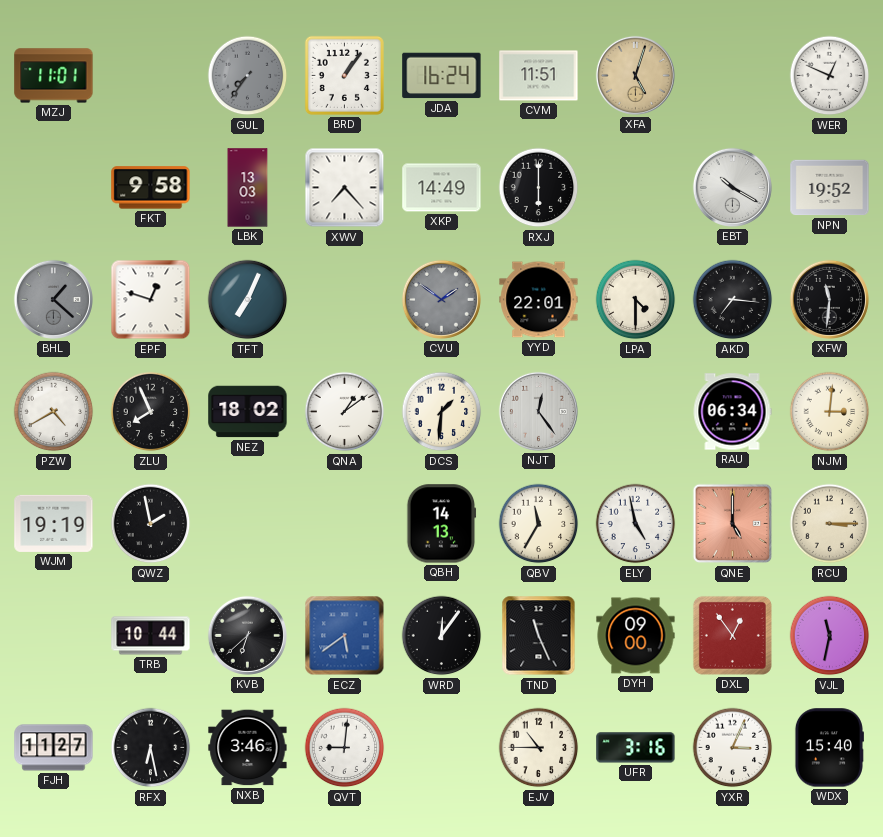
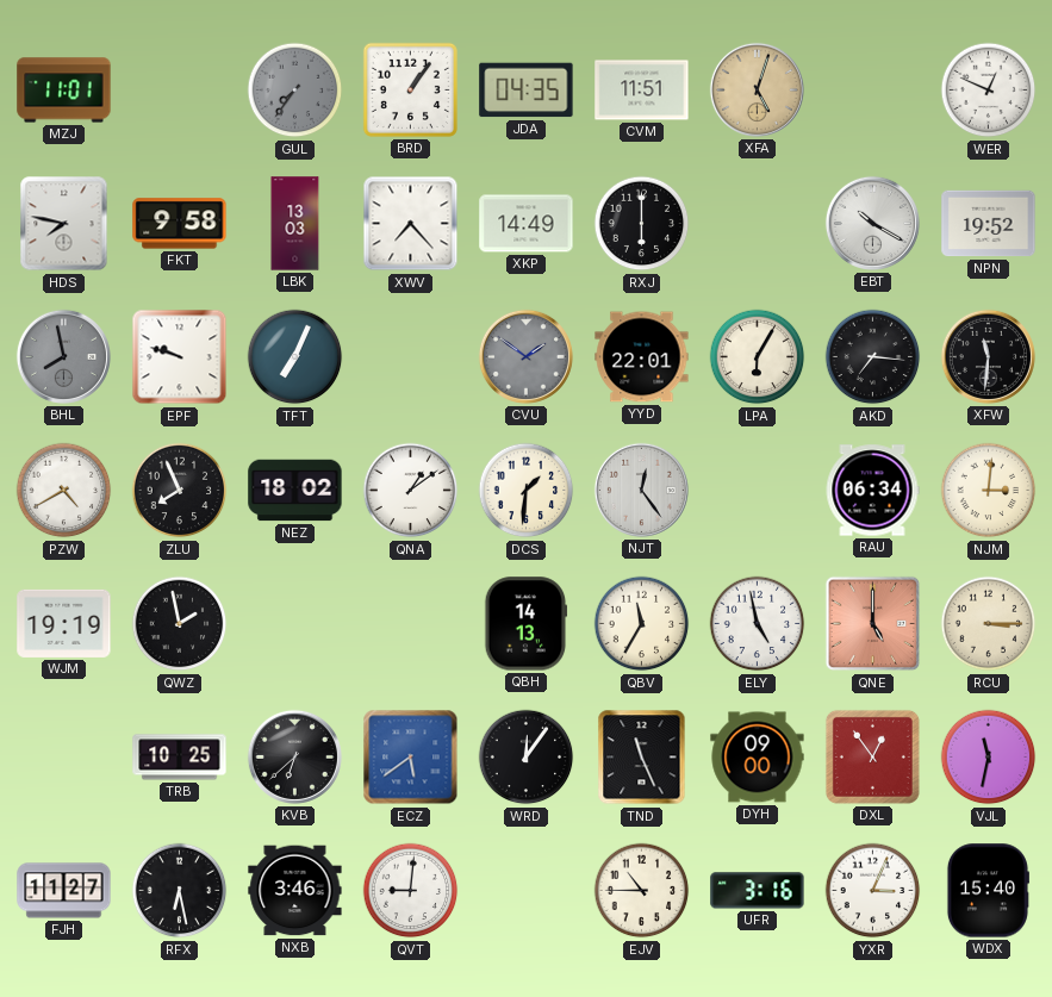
JDA: 16:24 -> 04:35 (527, 91)
HDS: none -> 7:47 (64, 224)
BHL: 1:22 -> 7:58 (63, 356)
EPF: 12:48 -> 9:48 (180, 357)
LPA: 4:30 -> 6:05 (758, 357)
TRB: 10:44 -> 10:25 (180, 758)
